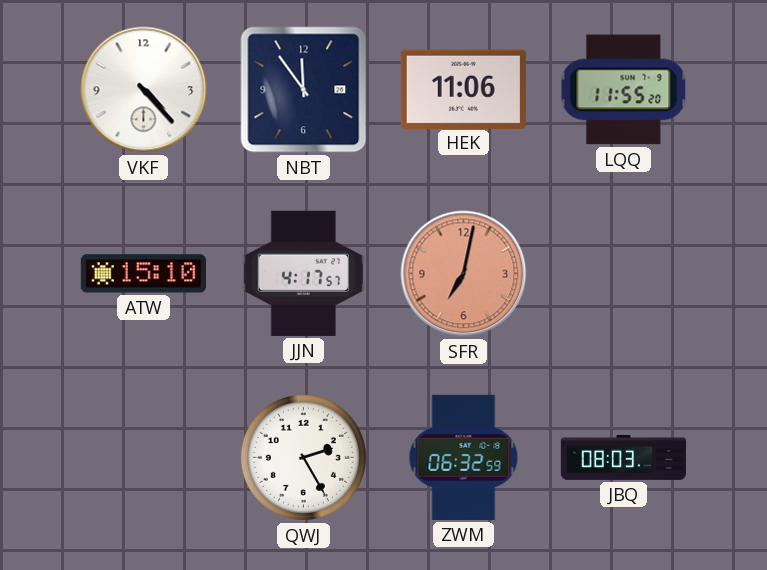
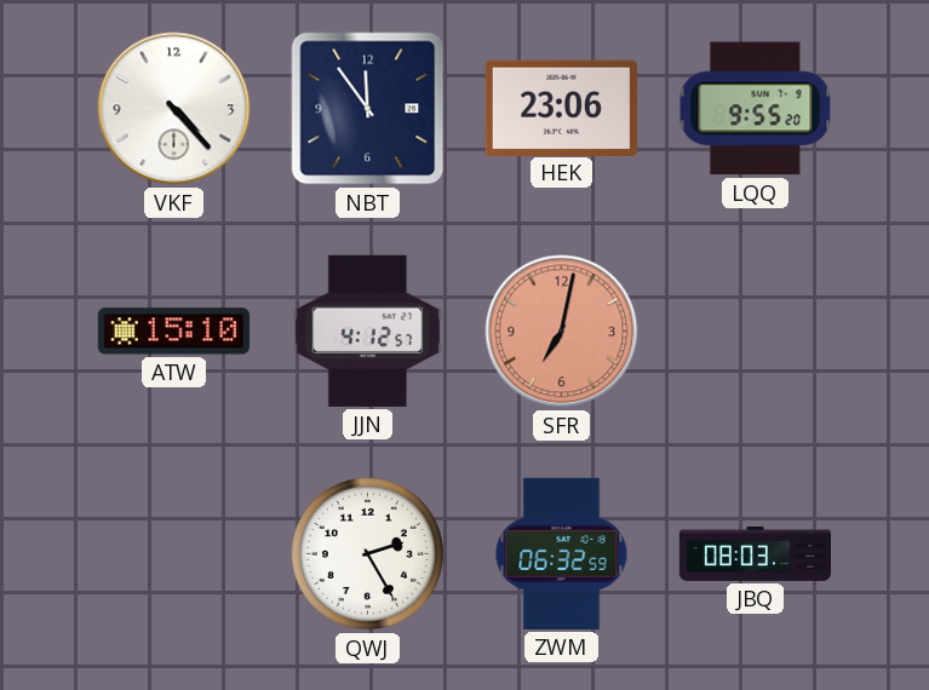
HEK: 11:06 -> 23:06 (561, 108)
LQQ: 11:55 -> 9:55 (756, 109)
JJN: 4:17 -> 4:12 (368, 330)
